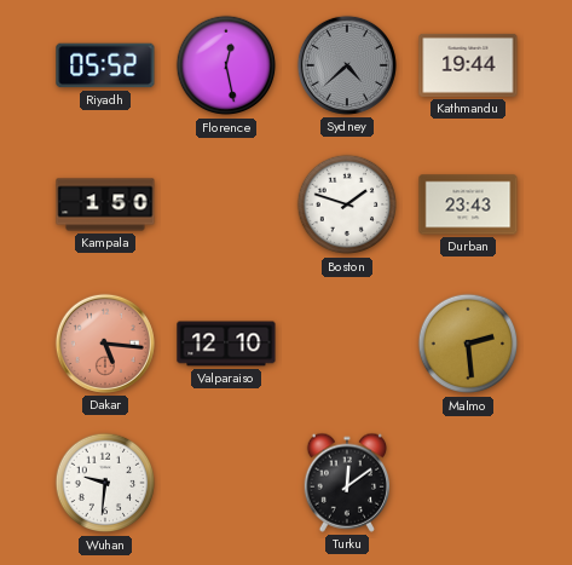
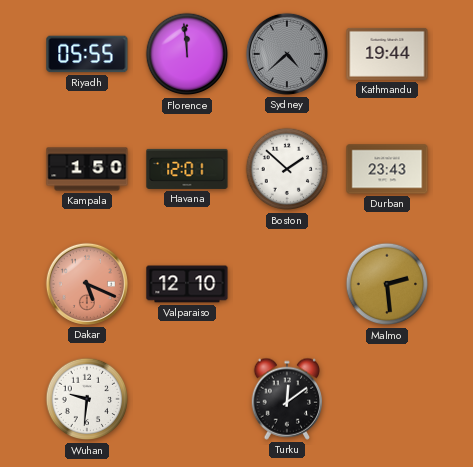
Riyadh: 05:52 -> 05:55 (87, 54)
Florence: 12:28 -> 11:59 (187, 54)
Havana: none -> 12:01 (187, 169)
Boston: 1:48 -> 1:52 (287, 169)
Dakar: 5:16 -> 5:19 (87, 284)
